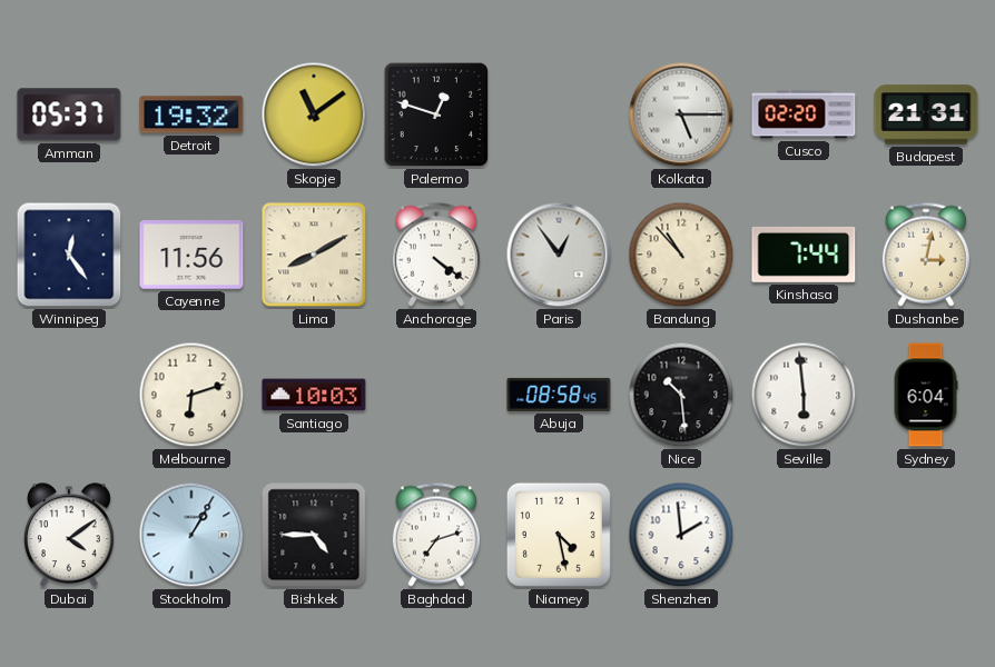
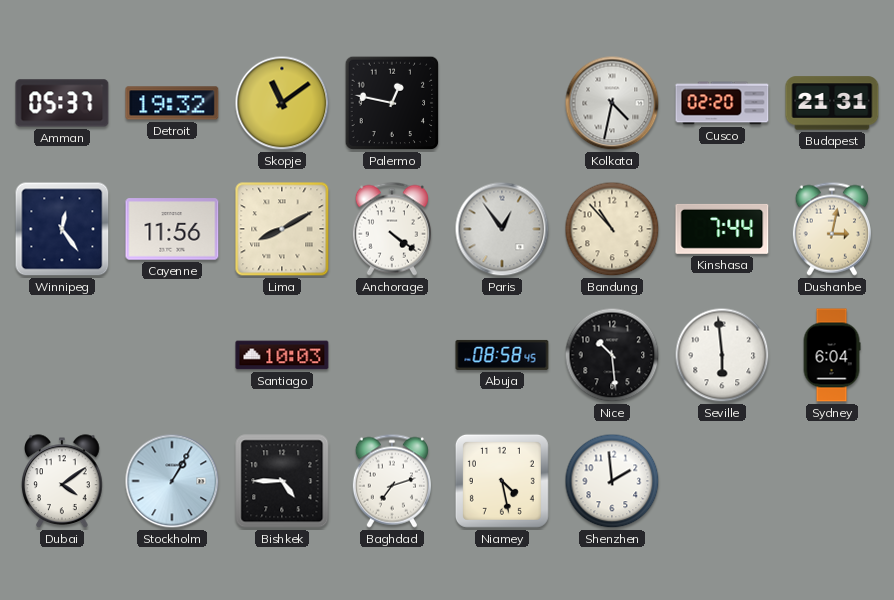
Palermo: 12:48 -> 12:47 (392, 103)
Kolkata: 5:15 -> 4:32 (612, 103)
Melbourne: 6:12 -> none (191, 395)
